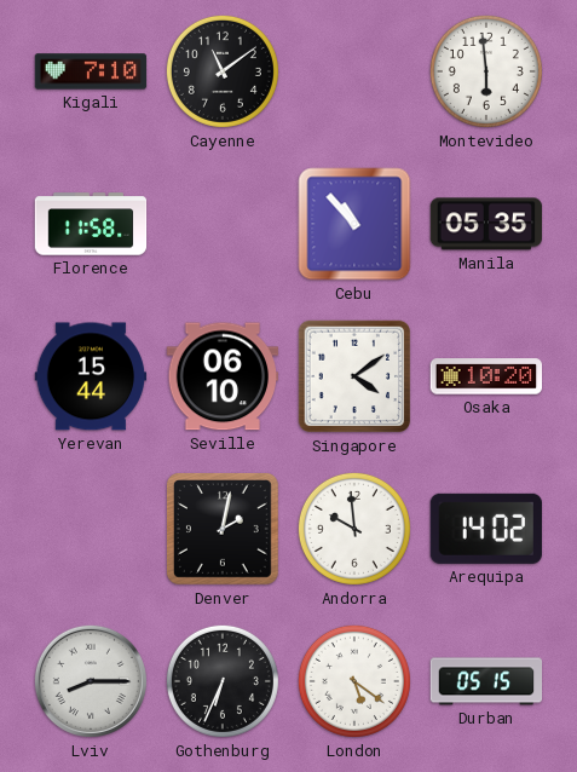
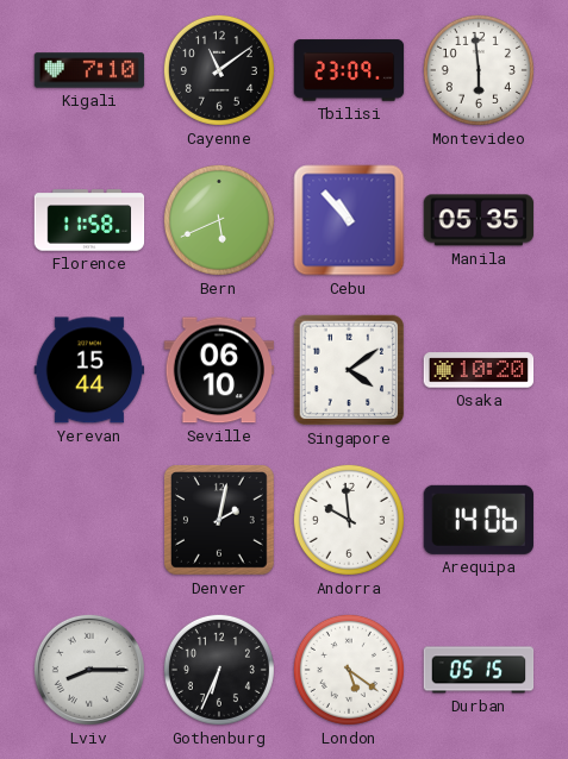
Tbilisi: none -> 23:09 (349, 70)
Bern: none -> 5:41 (219, 220)
Arequipa: 14:02 -> 14:06 (479, 520)
